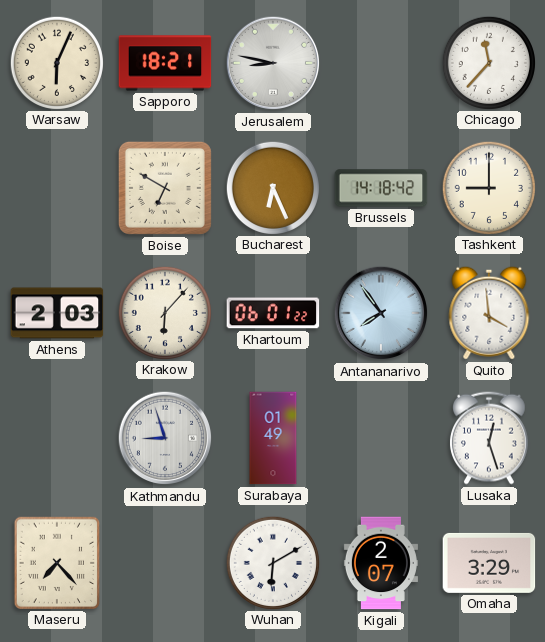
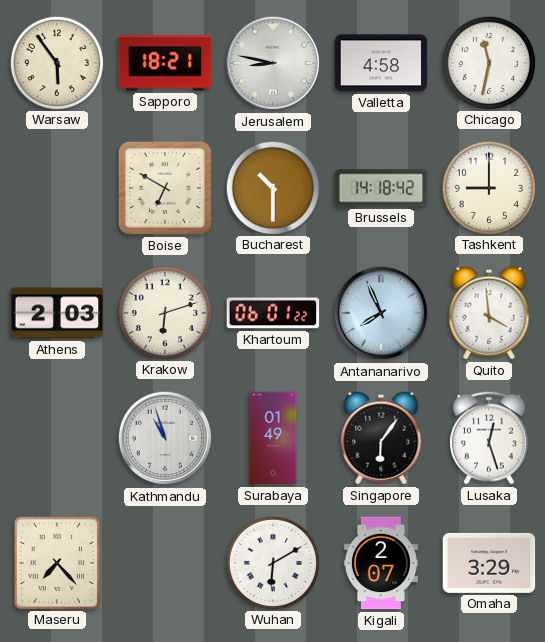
Warsaw: 6:04 -> 5:54 (56, 62)
Valletta: none -> 4:58 (381, 63)
Chicago: 11:37 -> 11:32 (488, 62)
Bucharest: 6:26 -> 10:30 (272, 187)
Krakow: 6:07 -> 6:12 (164, 312)
Antananarivo: 7:54 -> 7:56 (381, 313)
Kathmandu: 8:57 -> 10:57 (165, 438)
Singapore: none -> 6:06 (381, 438)
